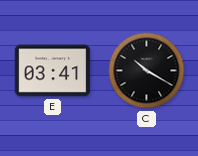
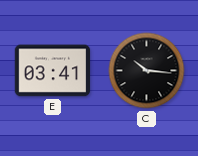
C: 10:20 -> 10:16 (147, 71)
